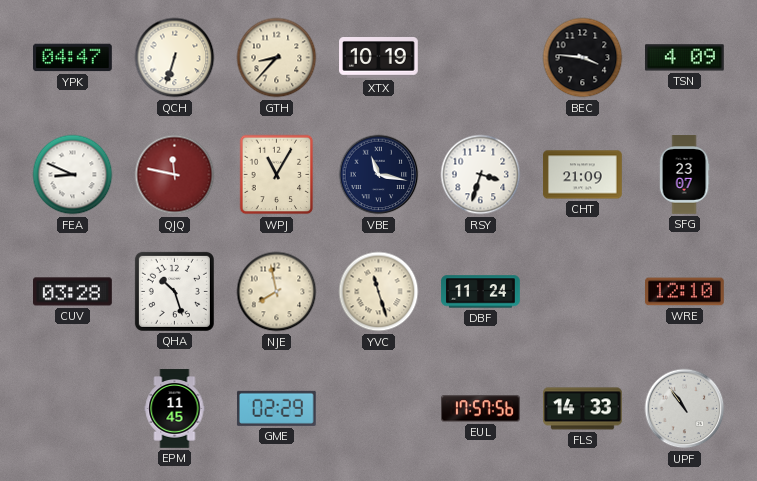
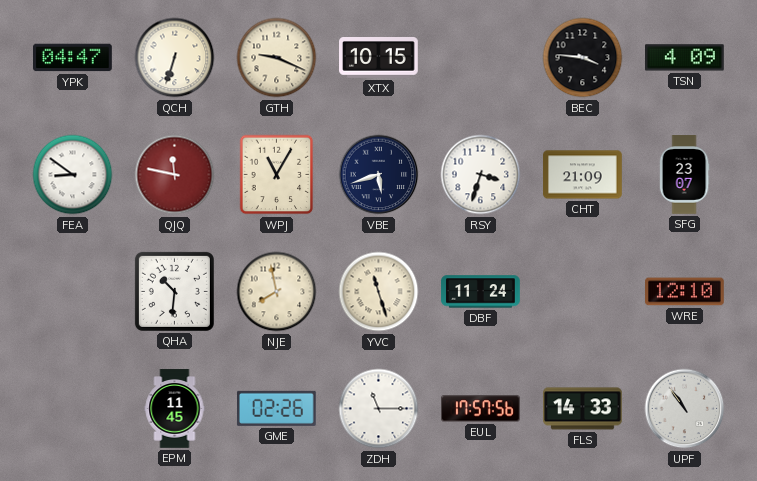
GTH: 8:37 -> 9:19 (277, 58)
XTX: 10:19 -> 10:15 (379, 58)
FEA: 8:49 -> 8:51 (73, 175)
VBE: 11:17 -> 5:42 (379, 175)
CUV: 03:28 -> none (73, 292)
QHA: 10:27 -> 10:31 (174, 291)
GME: 02:29 -> 02:26 (276, 408)
ZDH: none -> 11:15 (379, 409)
